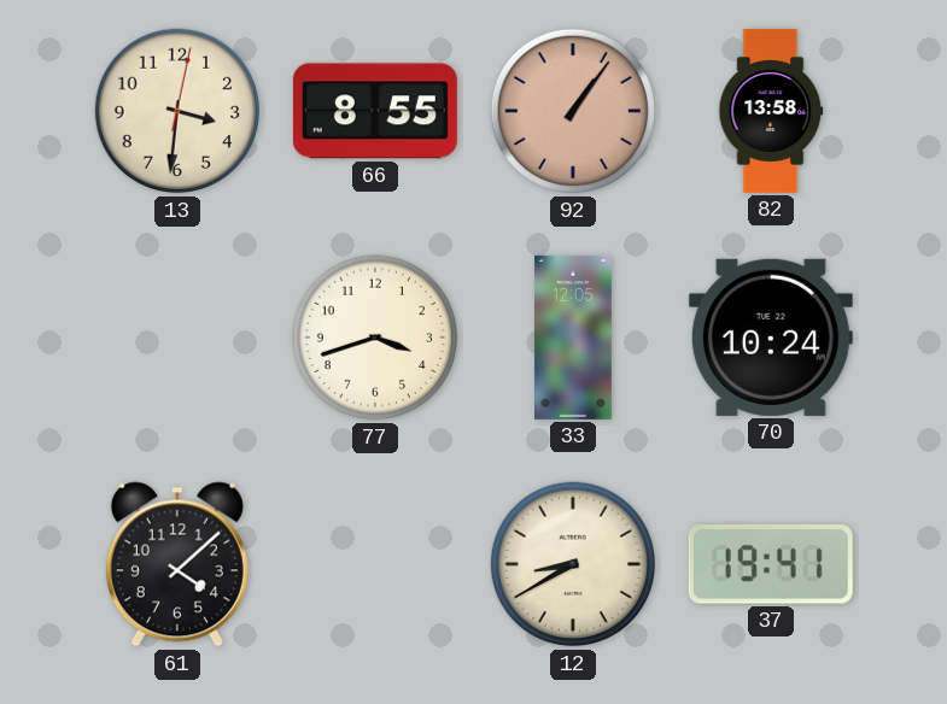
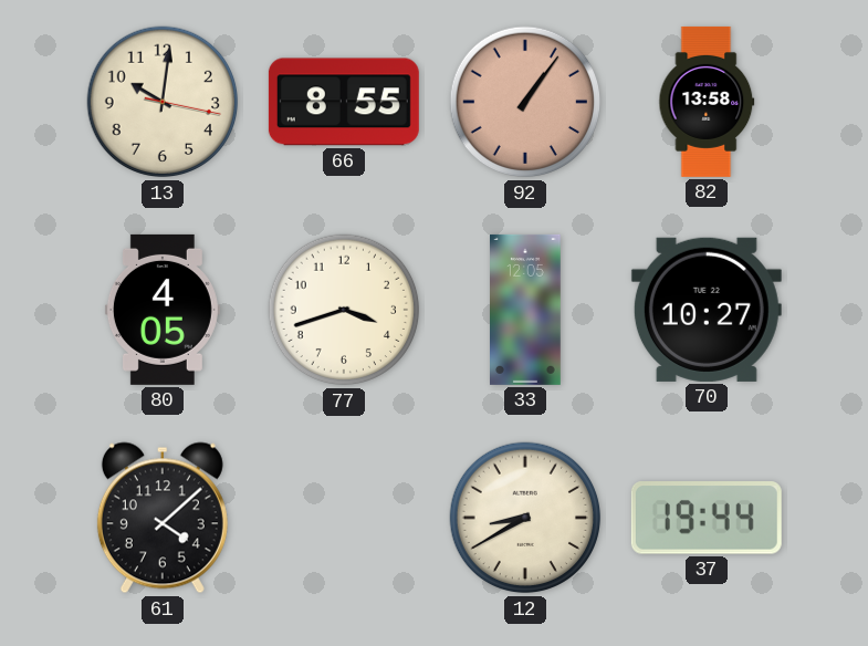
13: 3:31 -> 10:01 (163, 102)
80: none -> 4:05 (163, 310)
70: 10:24 -> 10:27 (707, 310)
37: 19:41 -> 19:44 (707, 518)
